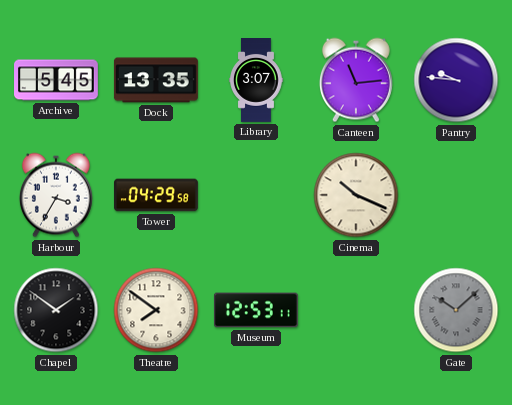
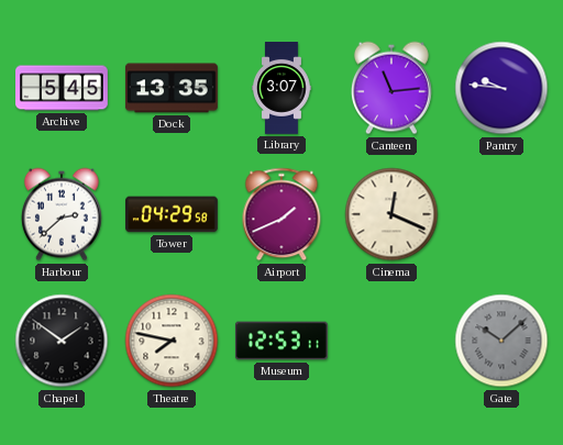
Harbour: 3:35 -> 2:38 (62, 214)
Airport: none -> 1:41 (281, 214)
Cinema: 10:19 -> 12:19 (391, 214)
Theatre: 7:51 -> 7:47 (172, 341)
